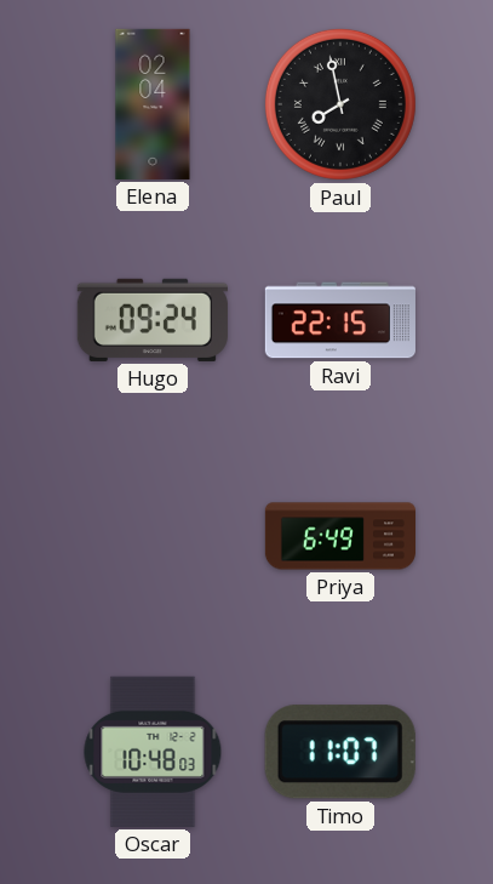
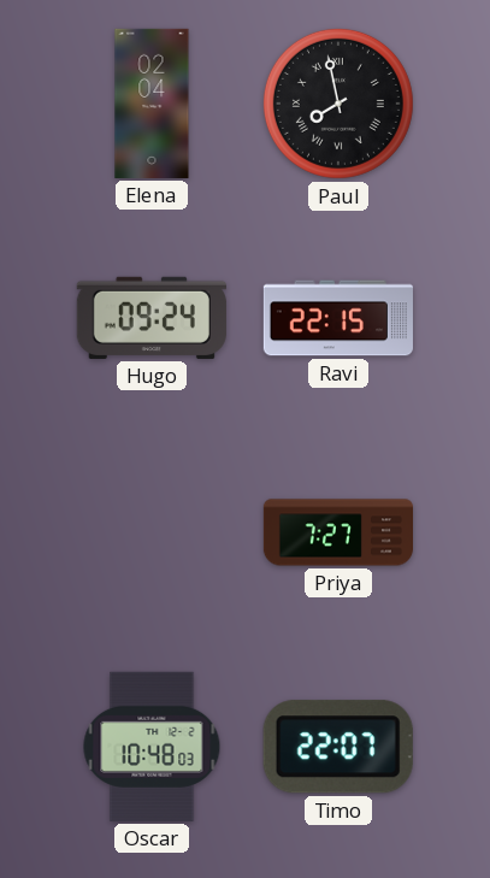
Priya: 6:49 -> 7:27 (337, 532)
Timo: 11:07 -> 22:07 (338, 747)
